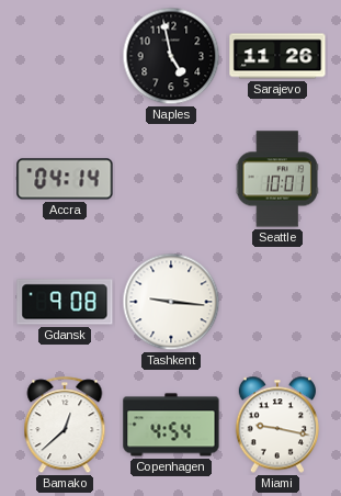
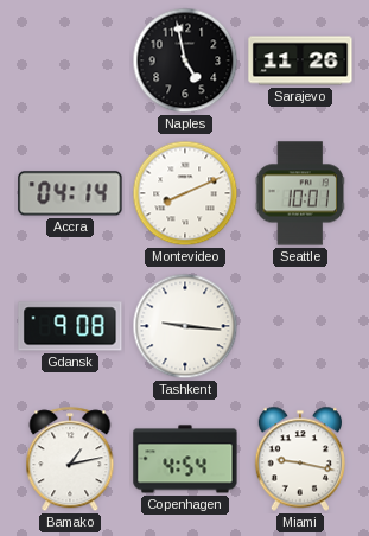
Montevideo: none -> 8:11 (185, 193)
Bamako: 12:38 -> 1:13 (70, 460)
